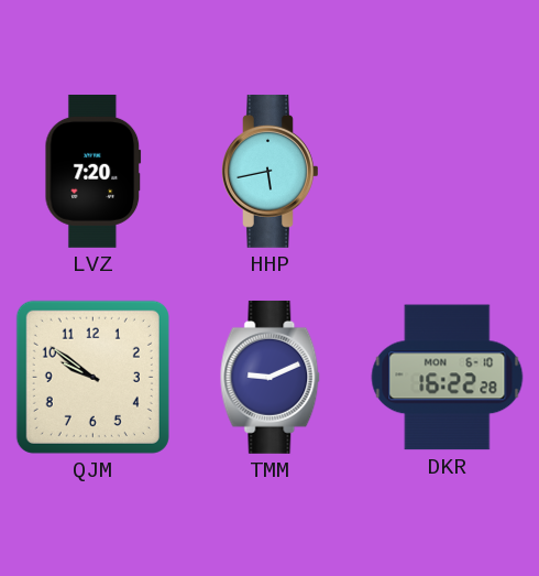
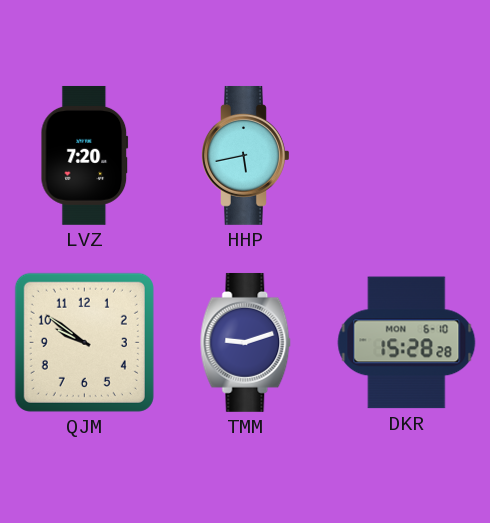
TMM: 9:11 -> 9:12 (246, 342)
DKR: 16:22 -> 15:28 (407, 343)
